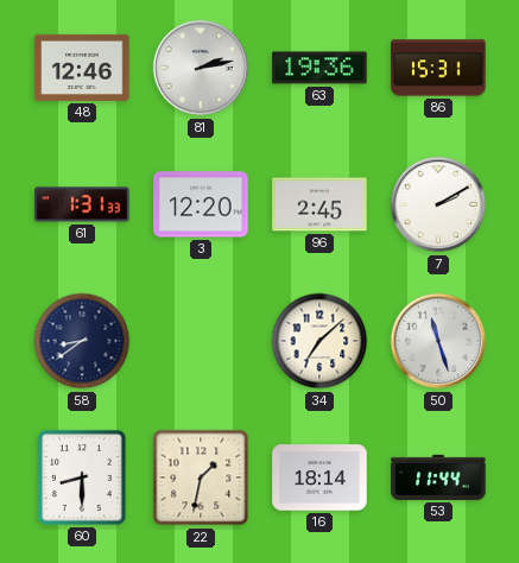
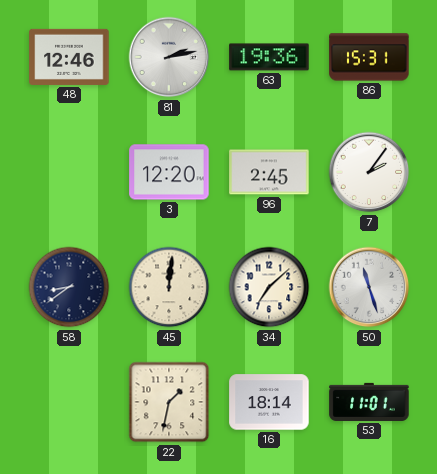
61: 1:31 -> none (82, 204)
7: 2:10 -> 2:06 (369, 172)
45: none -> 12:01 (169, 287)
60: 8:30 -> none (82, 477)
53: 11:44 -> 11:01 (369, 402)
